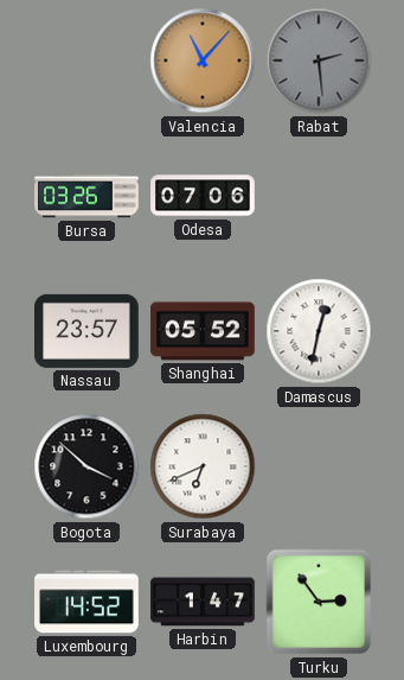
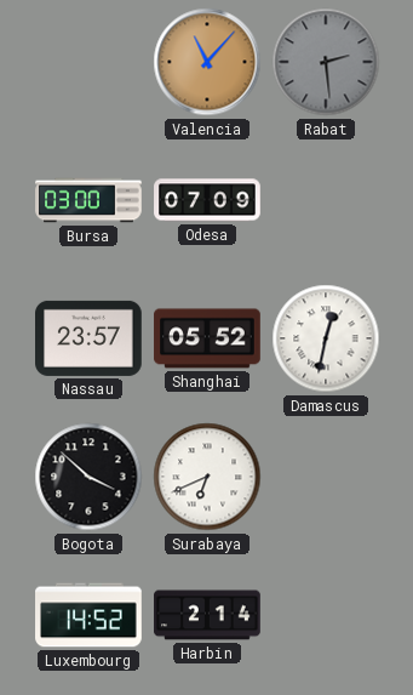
Bursa: 03:26 -> 03:00 (88, 200)
Odesa: 07:06 -> 07:09 (207, 200)
Harbin: 1:47 -> 2:14 (207, 615)
Turku: 2:54 -> none (319, 602)
